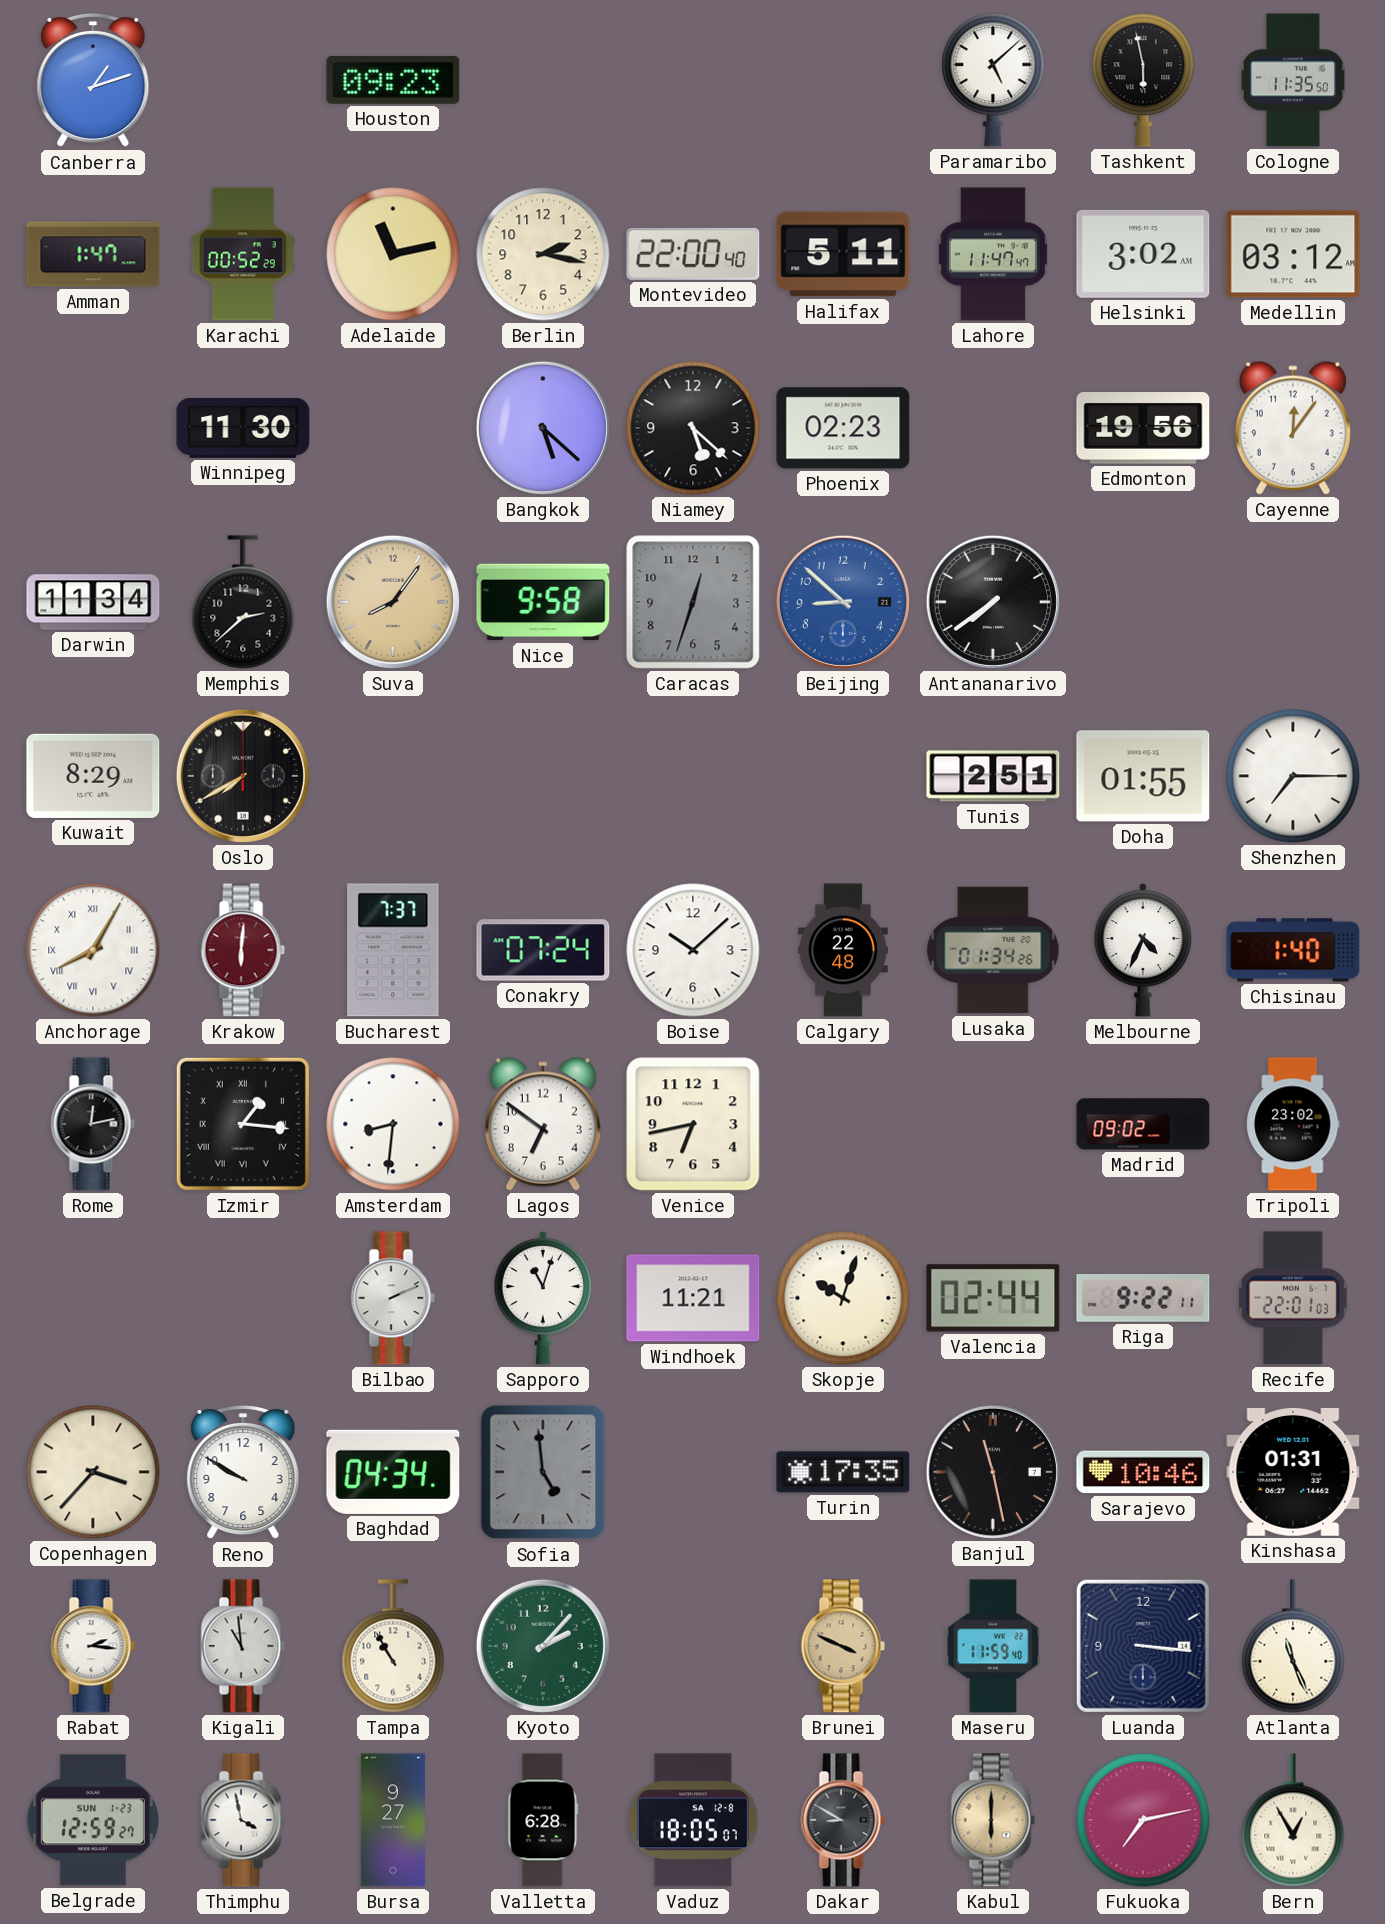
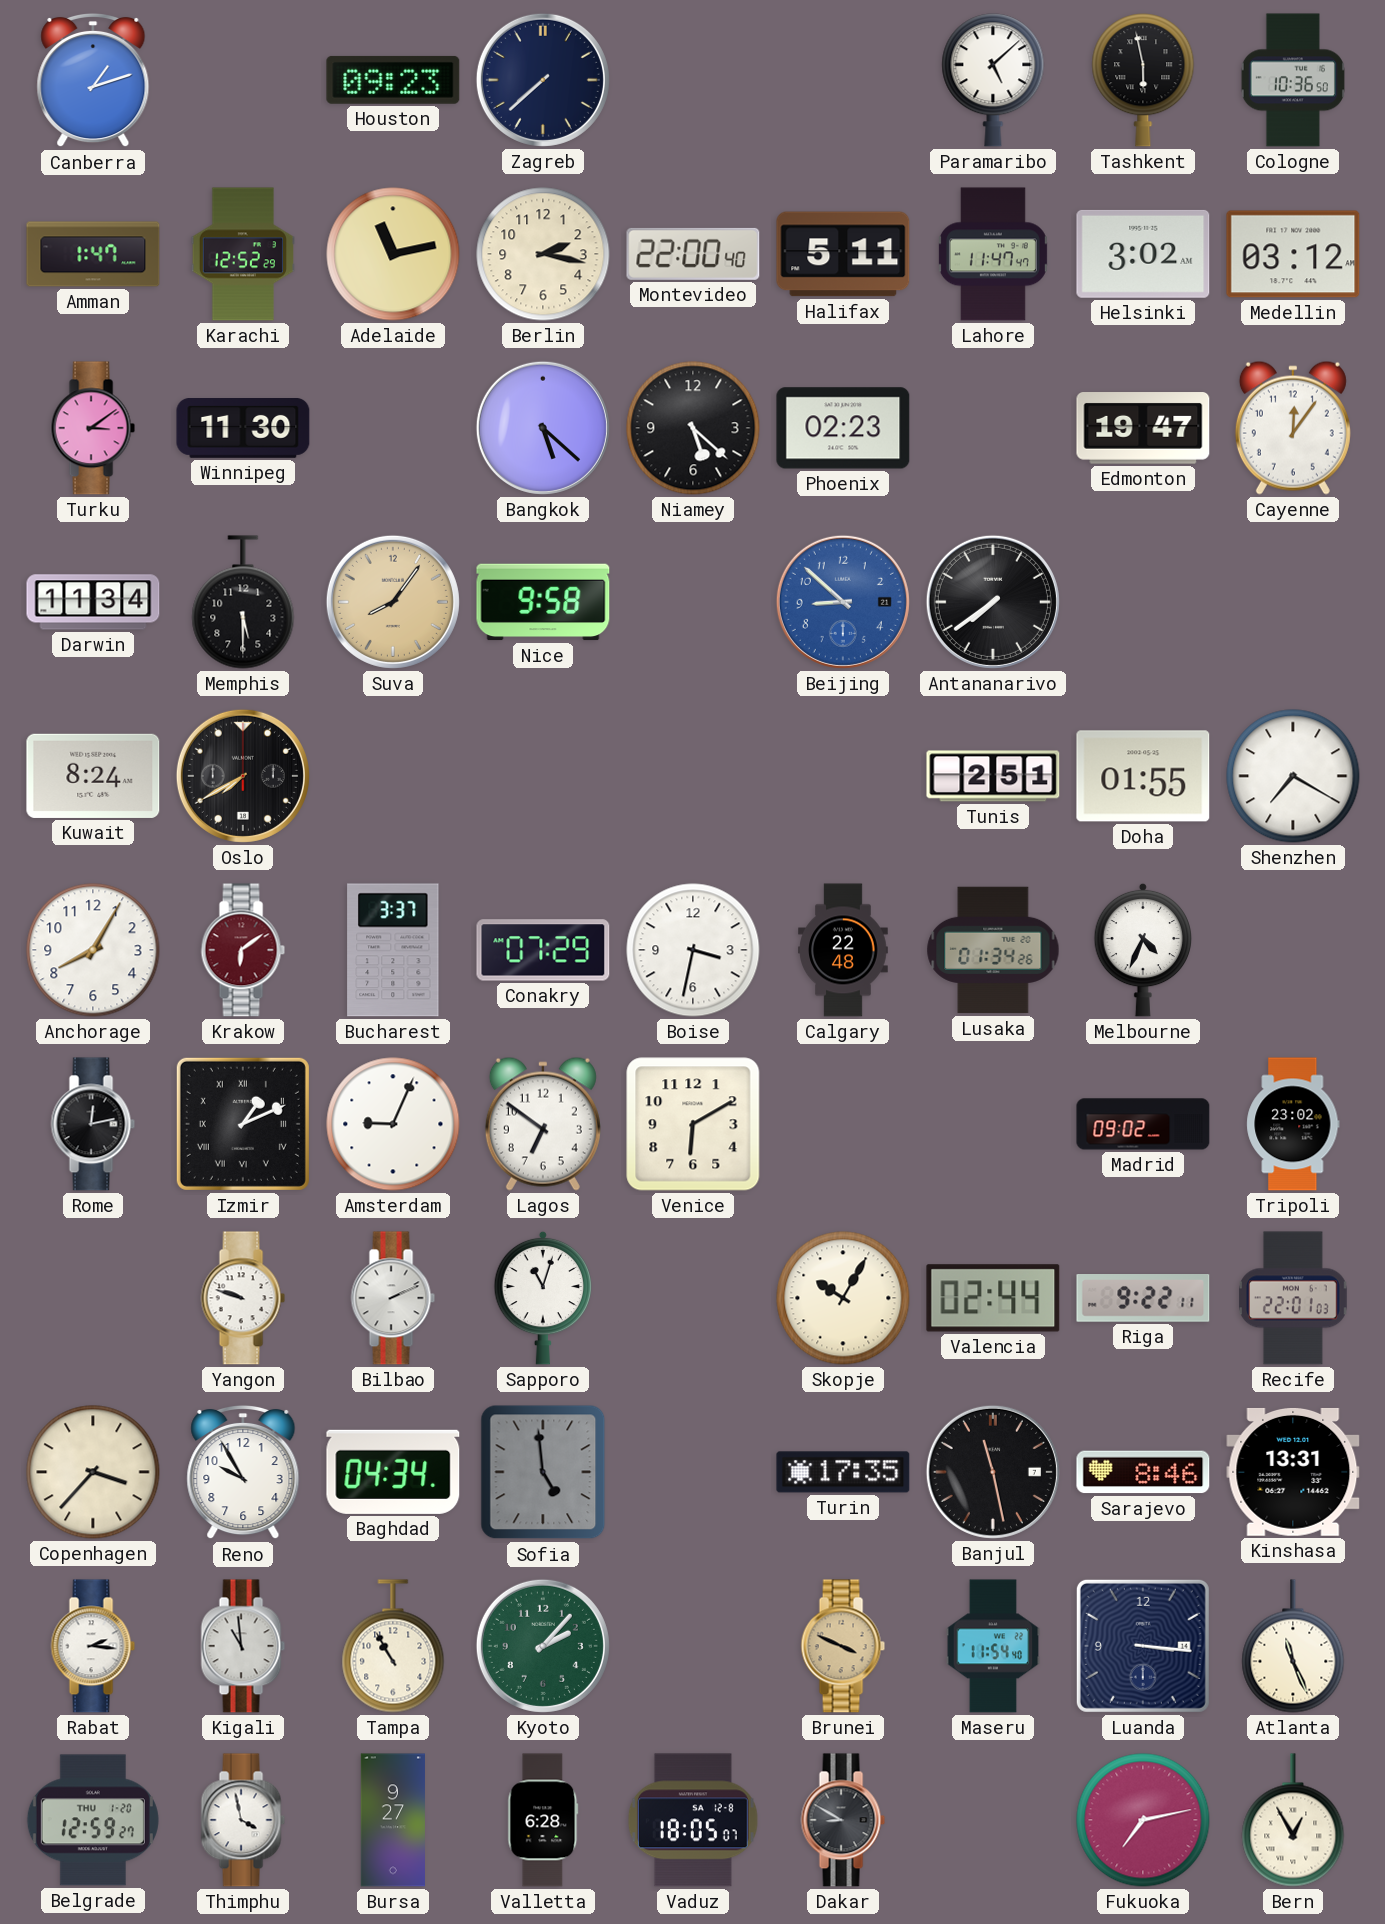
Zagreb: none -> 7:38 (543, 80)
Cologne: 11:35 -> 10:36 (1293, 80)
Karachi: 00:52 -> 12:52 (242, 254)
Turku: none -> 3:09 (93, 428)
Edmonton: 19:56 -> 19:47 (1143, 428)
Memphis: 2:38 -> 5:30 (243, 602)
Caracas: 12:33 -> none (693, 602)
Kuwait: 8:29 -> 8:24 (93, 776)
Shenzhen: 7:15 -> 7:20 (1293, 776)
Anchorage numerals: Roman -> Arabic (93, 950)
Krakow: 6:01 -> 6:09 (243, 950)
Bucharest: 7:37 -> 3:37 (393, 950)
Conakry: 07:24 -> 07:29 (543, 950)
Boise: 10:08 -> 3:32 (693, 950)
Chisinau: 1:40 -> none (1293, 950)
Izmir: 1:16 -> 1:11 (243, 1124)
Amsterdam: 8:31 -> 9:04 (393, 1124)
Venice: 6:43 -> 6:10 (693, 1124)
Yangon: none -> 9:48 (243, 1298)
Windhoek: 11:21 -> none (693, 1298)
Skopje: 10:03 -> 10:05 (843, 1298)
Reno: 9:50 -> 9:55 (243, 1472)
Sarajevo: 10:46 -> 8:46 (1143, 1472)
Kinshasa: 01:31 -> 13:31 (1293, 1472)
Maseru: 11:59 -> 11:54 (993, 1646)
Belgrade date: SUN 1-23 -> THU 1-20 (93, 1820)
Kabul: 6:00 -> none (993, 1820)
